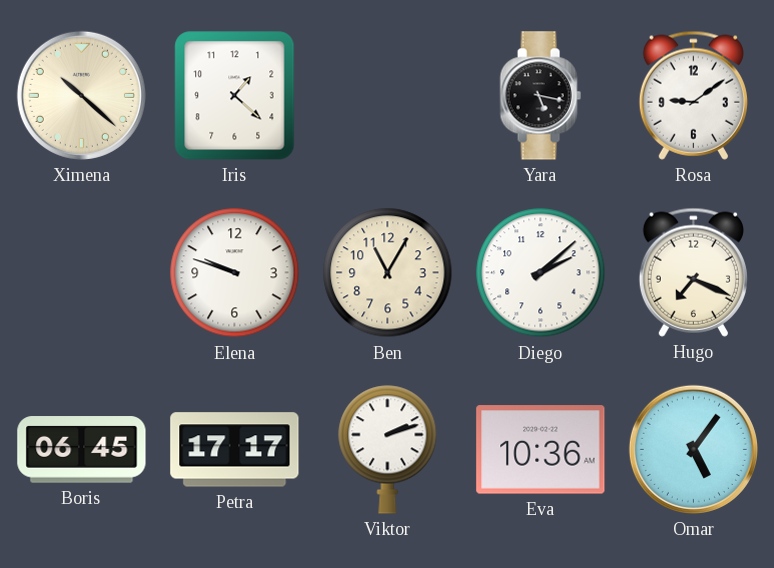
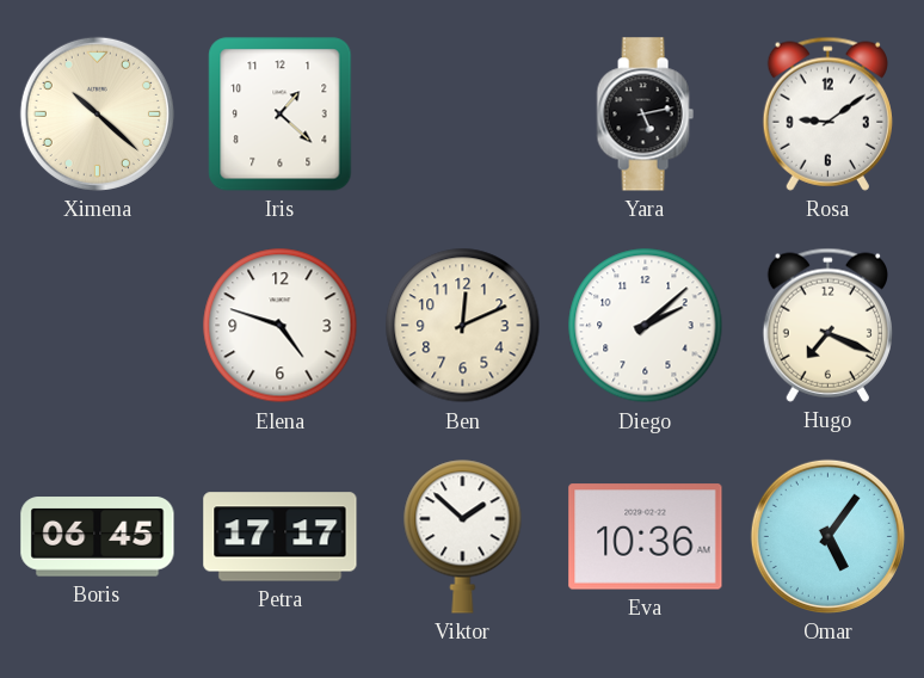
Yara: 5:17 -> 5:13 (645, 115)
Elena: 9:48 -> 4:48 (281, 326)
Ben: 11:05 -> 12:11 (463, 326)
Viktor: 2:12 -> 1:52 (463, 536)
